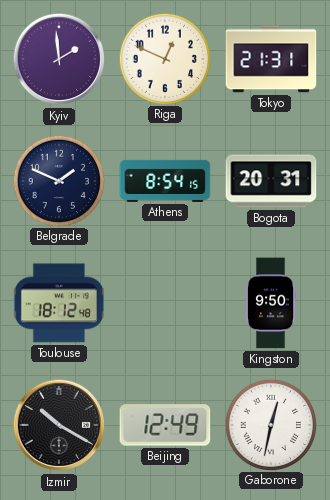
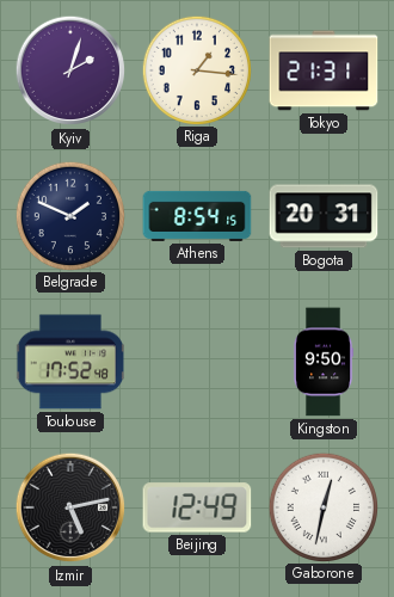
Kyiv: 1:59 -> 2:03 (70, 70)
Riga: 12:49 -> 1:16 (196, 69)
Toulouse: 18:12 -> 17:52 (69, 362)
Izmir: 10:20 -> 5:13 (70, 507)
